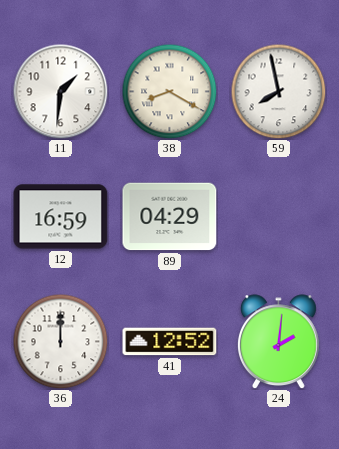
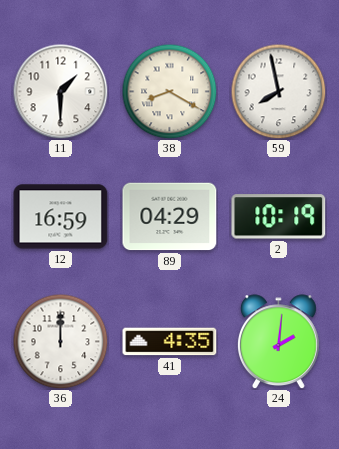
11: 1:31 -> 1:30 (60, 91)
2: none -> 10:19 (279, 217)
41: 12:52 -> 4:35 (170, 342)
